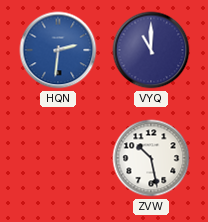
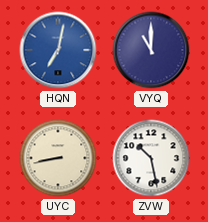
HQN: 2:31 -> 7:02 (58, 50)
UYC: none -> 8:43 (58, 158)
